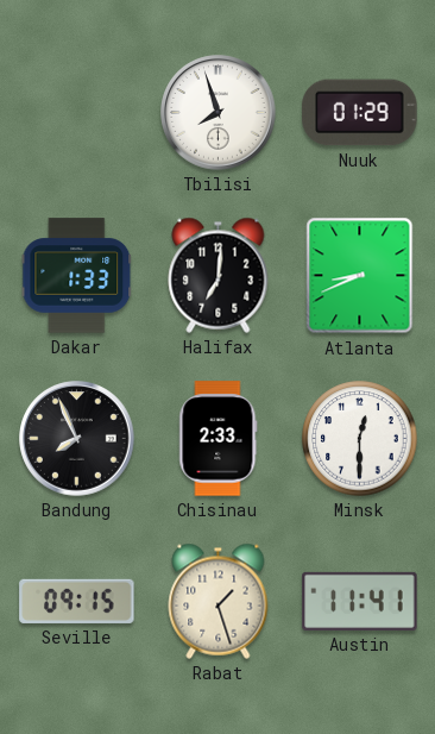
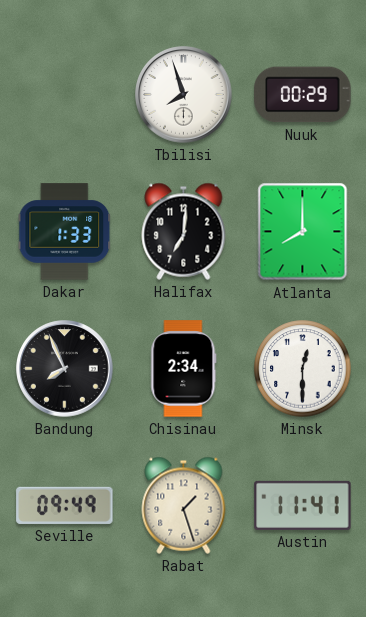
Nuuk: 01:29 -> 00:29 (303, 95)
Atlanta: 8:41 -> 8:00 (303, 232)
Chisinau: 2:33 -> 2:34 (184, 369)
Seville: 09:15 -> 09:49 (65, 505)
